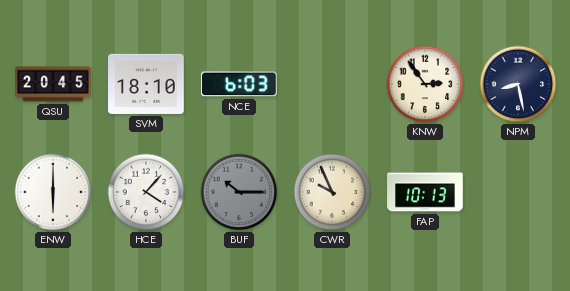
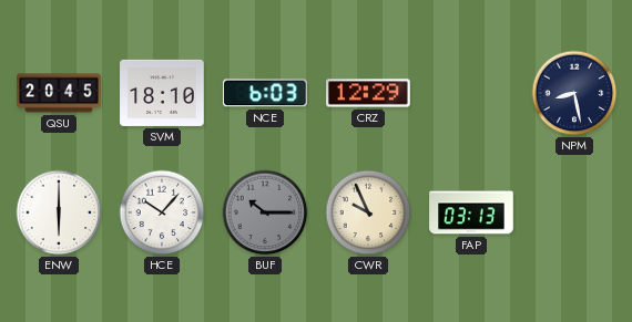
CRZ: none -> 12:29 (368, 93)
KNW: 2:54 -> none (425, 84)
HCE: 4:07 -> 10:07 (162, 212)
FAP: 10:13 -> 03:13 (471, 212)
